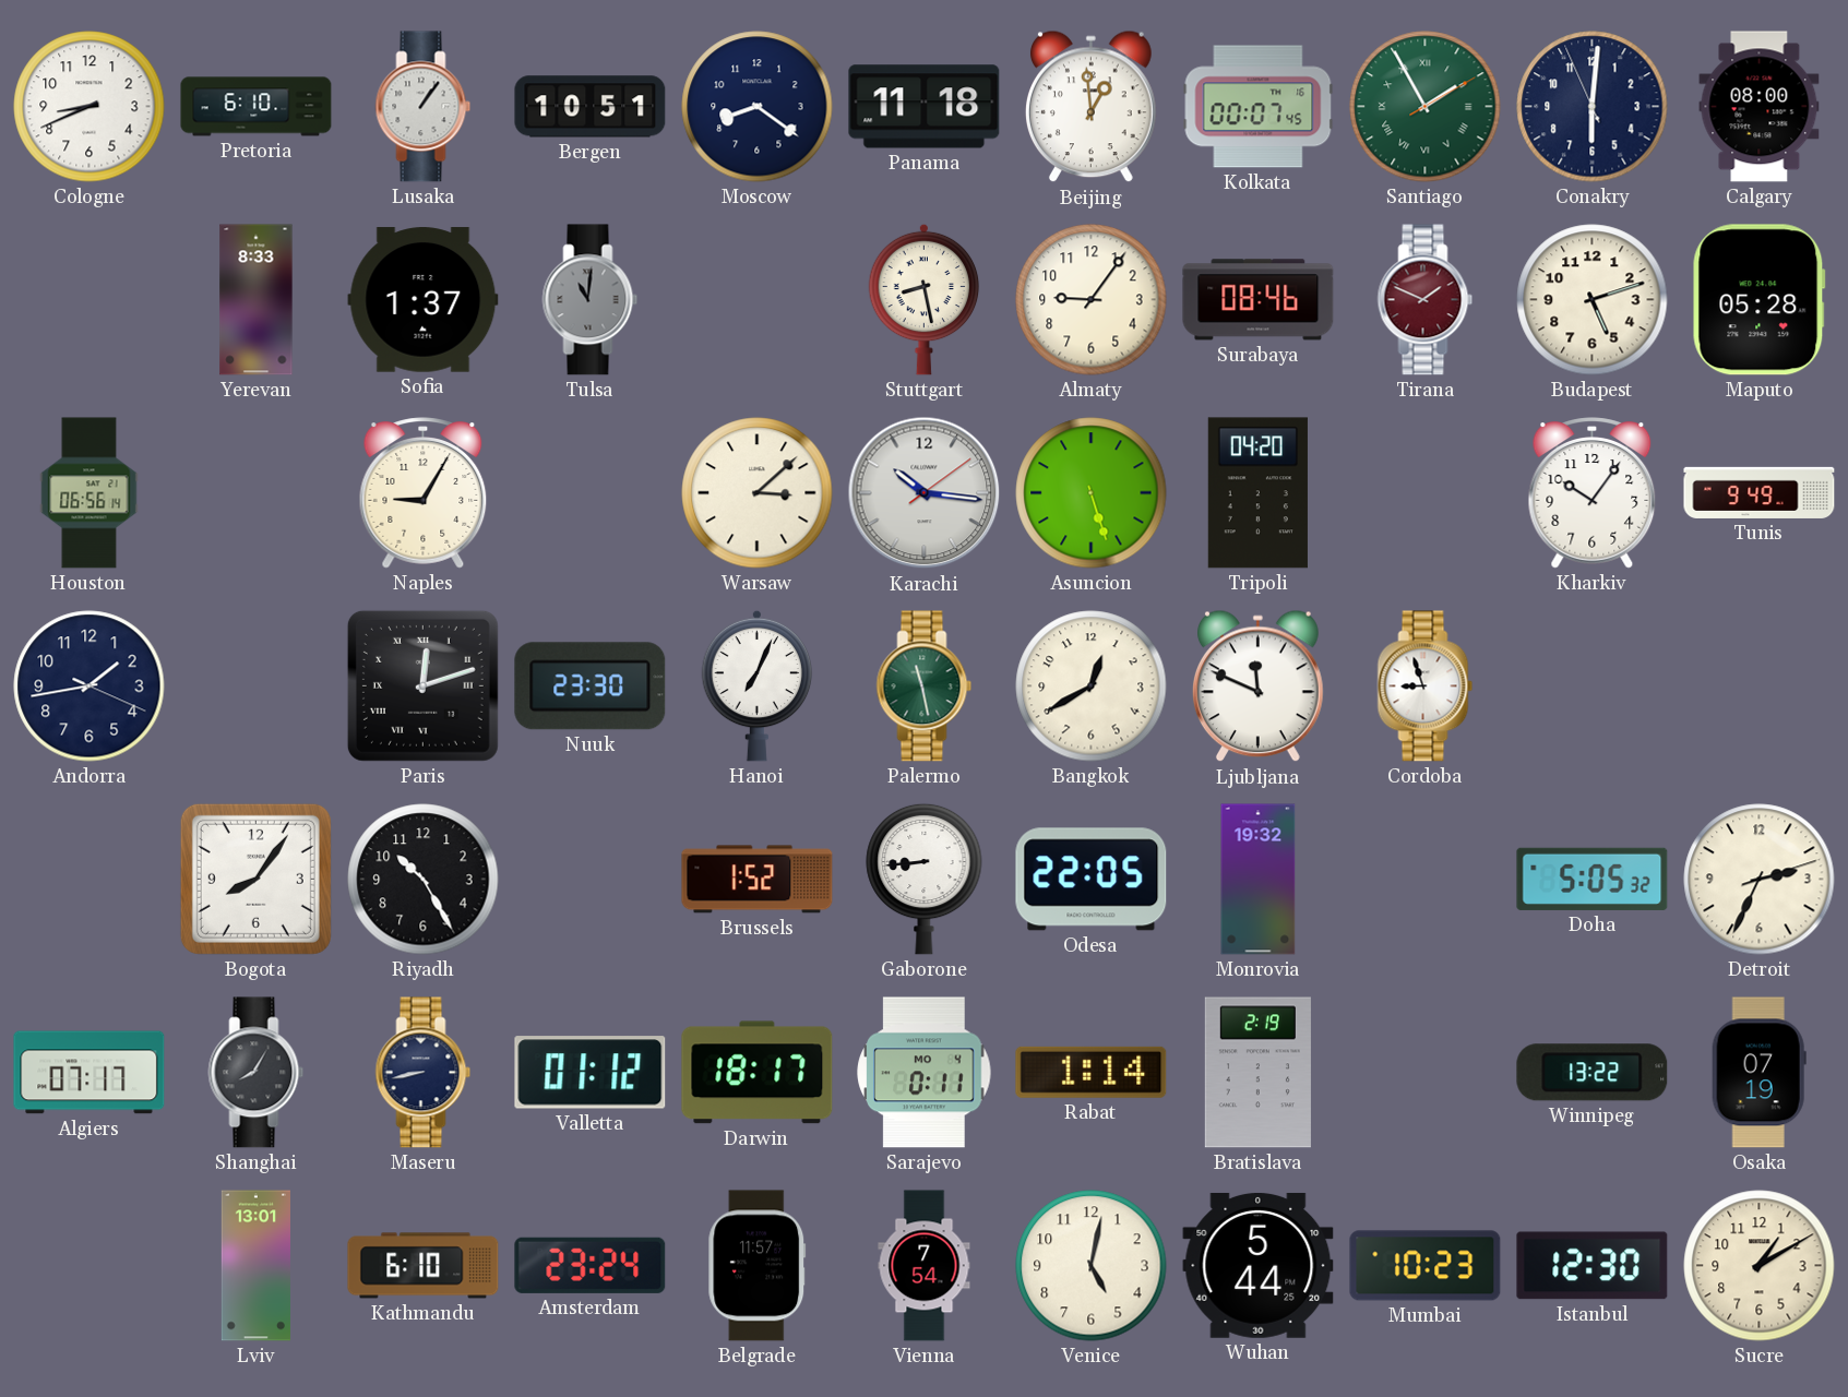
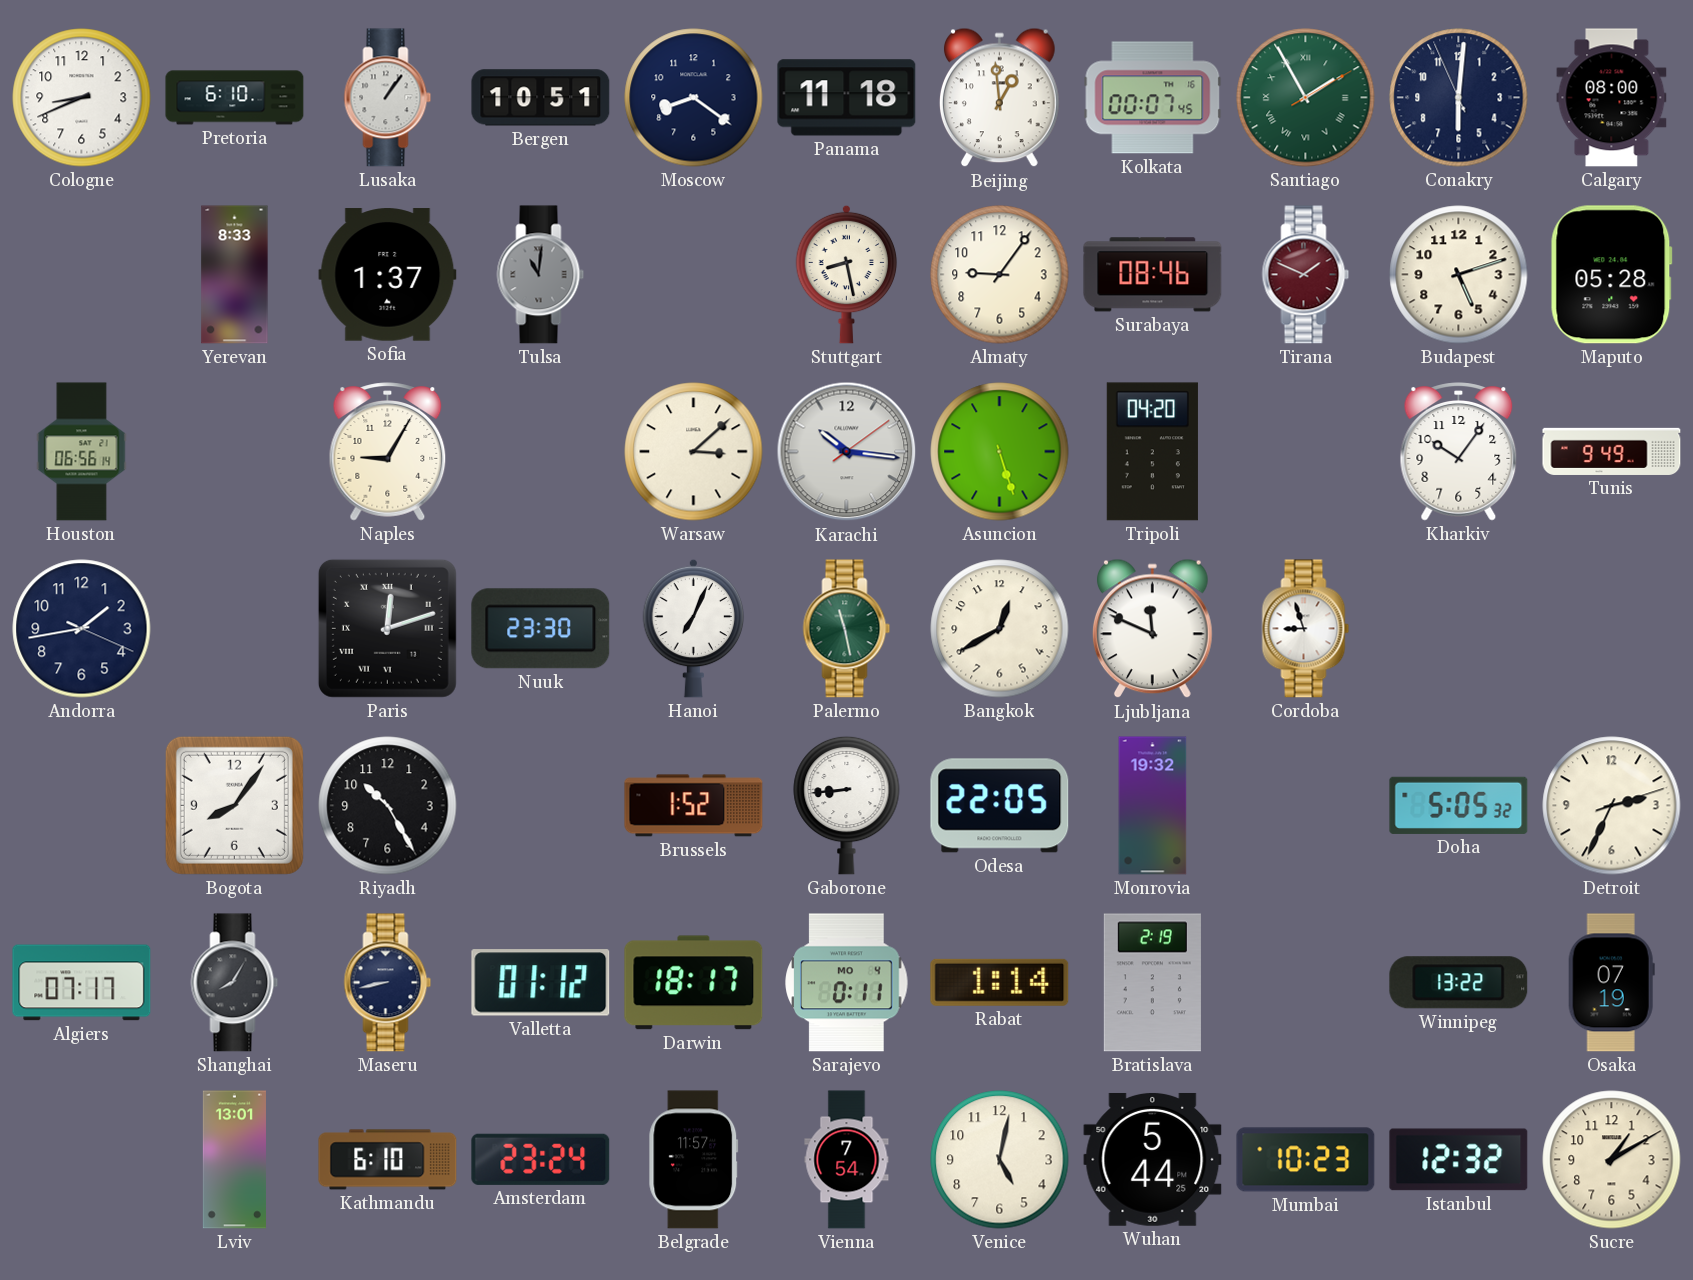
Istanbul: 12:30 -> 12:32 (1459, 1160)
